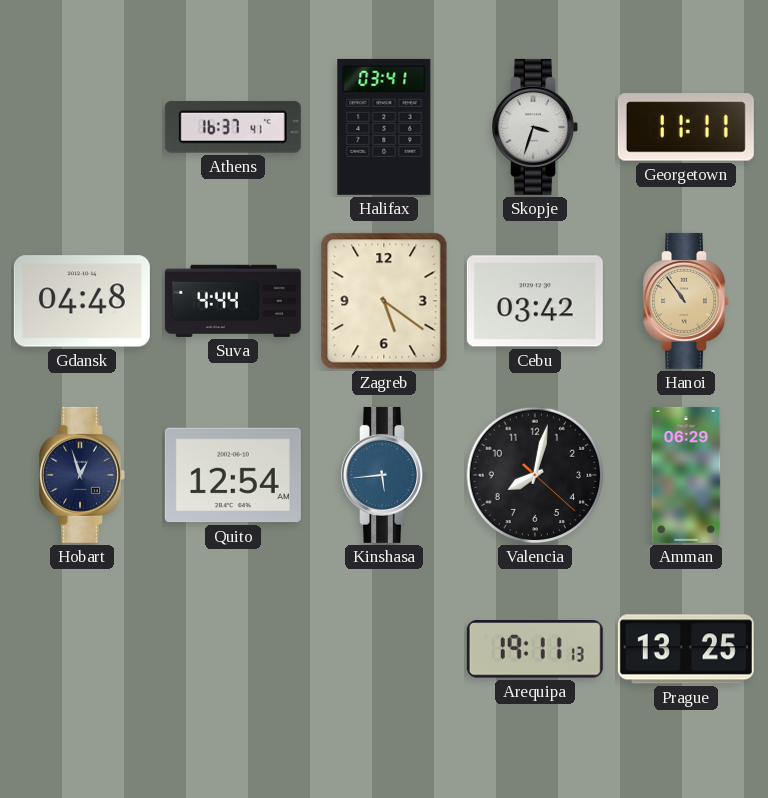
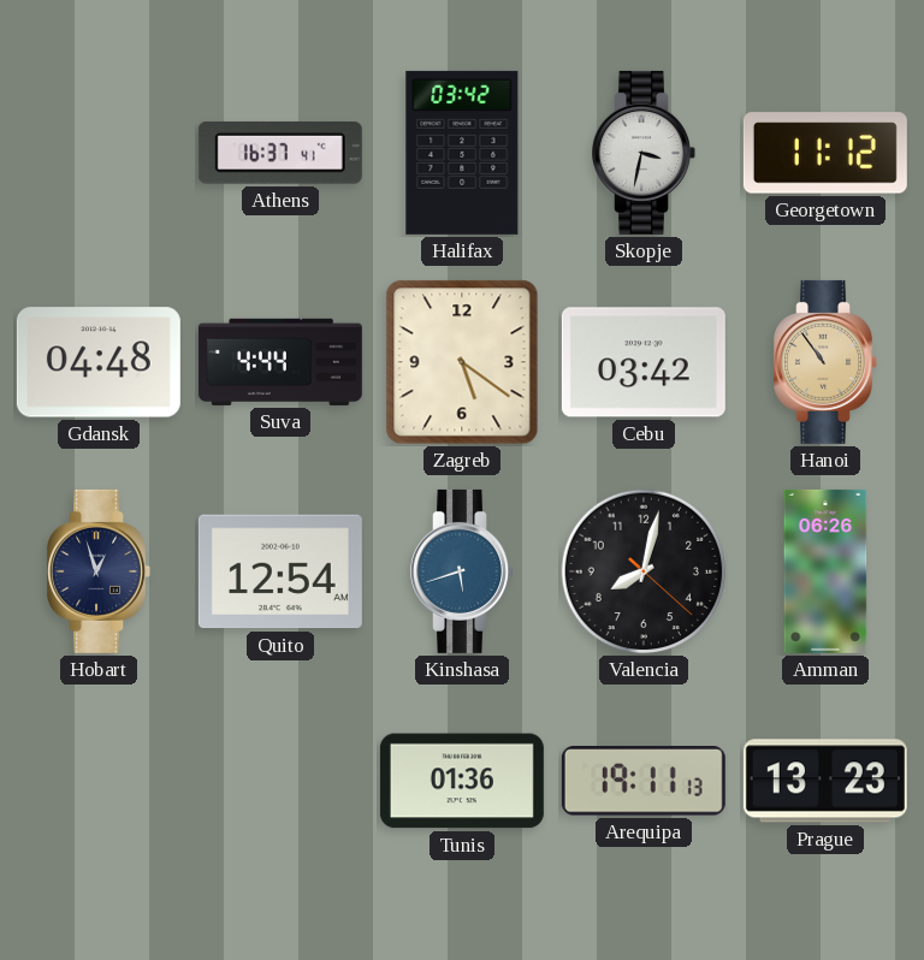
Halifax: 03:41 -> 03:42 (462, 153)
Skopje: 3:33 -> 3:32 (644, 153)
Georgetown: 11:11 -> 11:12 (825, 153)
Kinshasa: 5:44 -> 5:42 (462, 571)
Amman: 06:29 -> 06:26 (825, 571)
Tunis: none -> 01:36 (462, 781)
Prague: 13:25 -> 13:23 (825, 781)
